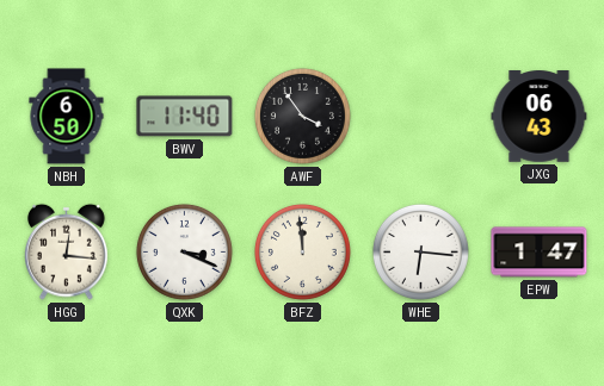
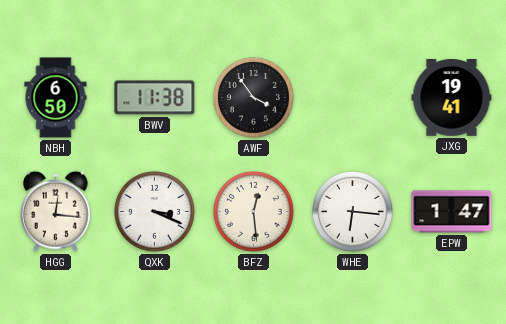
BWV: 11:40 -> 11:38 (155, 98)
JXG: 06:43 -> 19:41 (452, 98)
BFZ: 11:59 -> 12:29 (253, 211)
